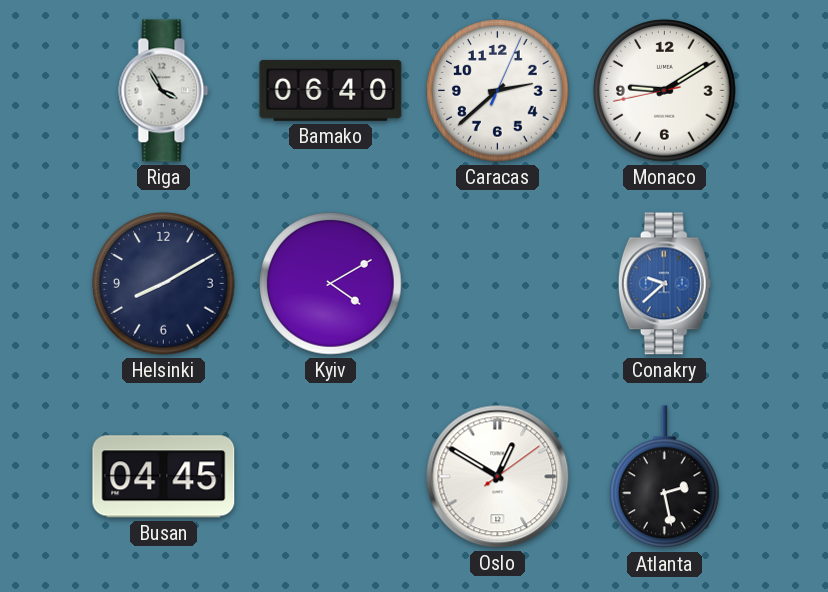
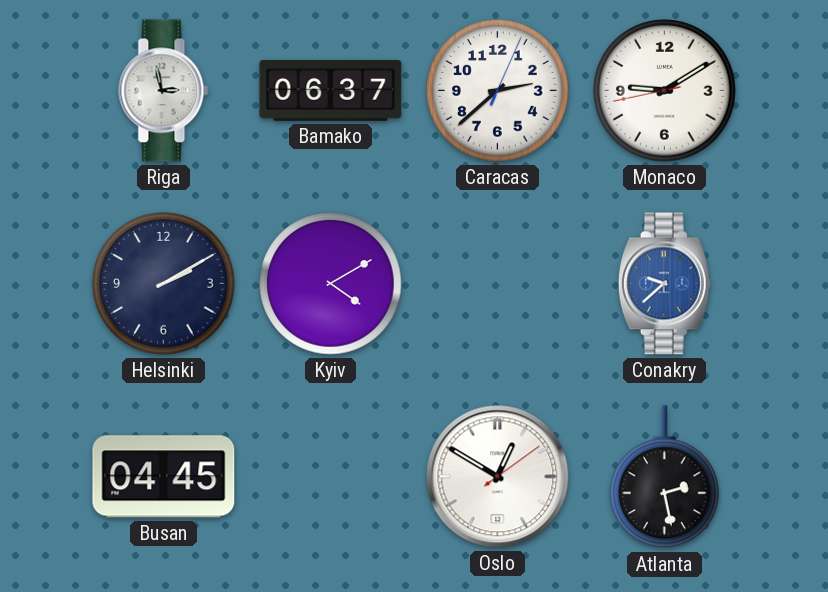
Riga: 3:55 -> 2:58 (164, 91)
Bamako: 06:40 -> 06:37 (331, 90)
Helsinki: 8:10 -> 2:10 (164, 284)
